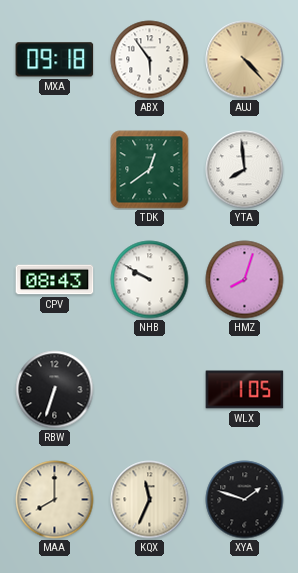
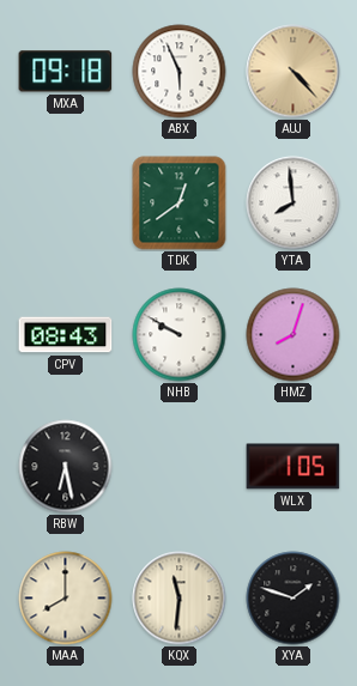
ABX: 5:54 -> 5:56 (180, 72)
RBW: 6:33 -> 6:28 (66, 467)
KQX: 11:34 -> 11:31 (180, 599)
